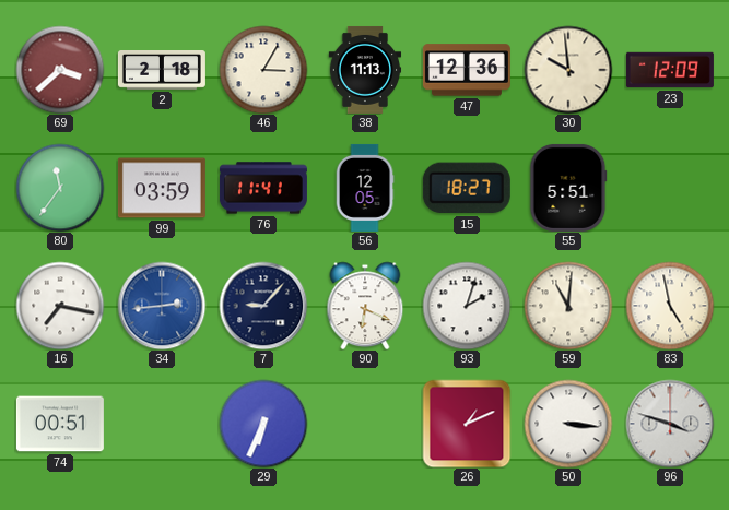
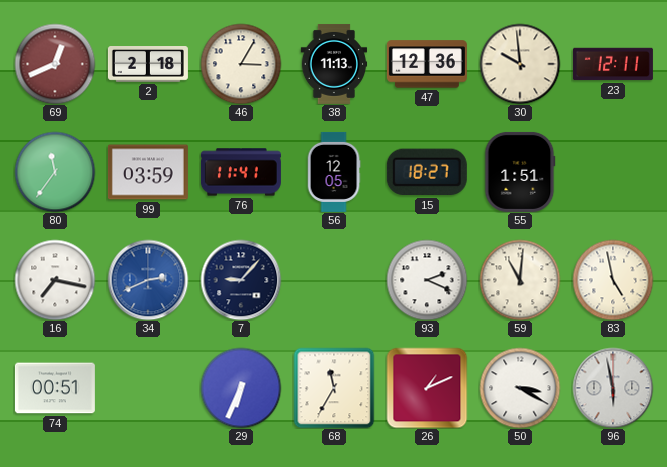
69: 3:38 -> 12:41 (55, 64)
23: 12:09 -> 12:11 (613, 64)
55: 5:51 -> 1:51 (520, 172)
34: 2:44 -> 2:41 (148, 280)
90: 6:19 -> none (365, 306)
93: 2:03 -> 2:19 (427, 280)
68: none -> 11:35 (334, 388)
50: 3:16 -> 3:20 (520, 388)
96: 3:48 -> 5:58 (613, 388)
